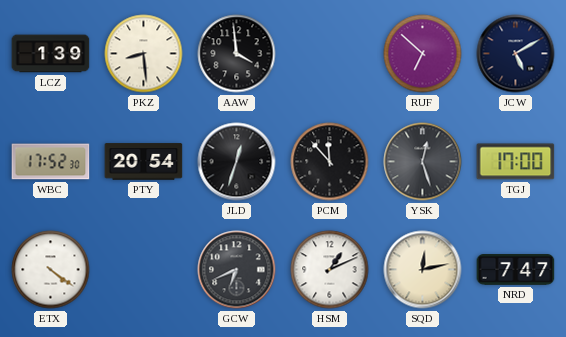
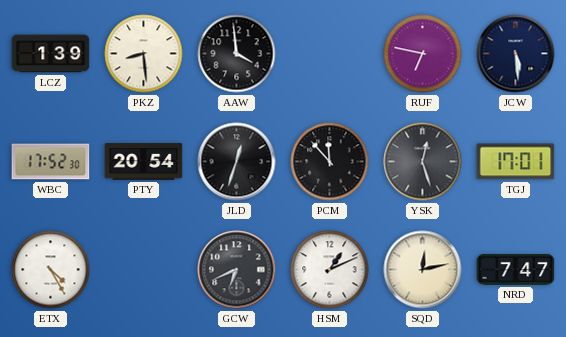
RUF: 6:52 -> 6:47 (423, 54)
JCW: 5:10 -> 5:29 (516, 54)
TGJ: 17:00 -> 17:01 (516, 162)
ETX: 4:21 -> 4:25 (51, 270)
